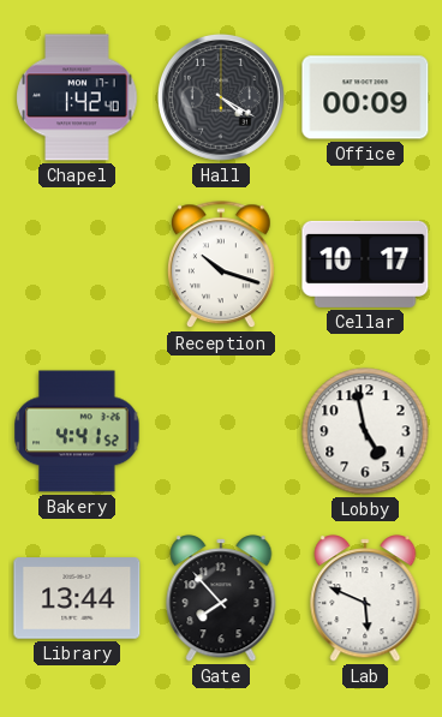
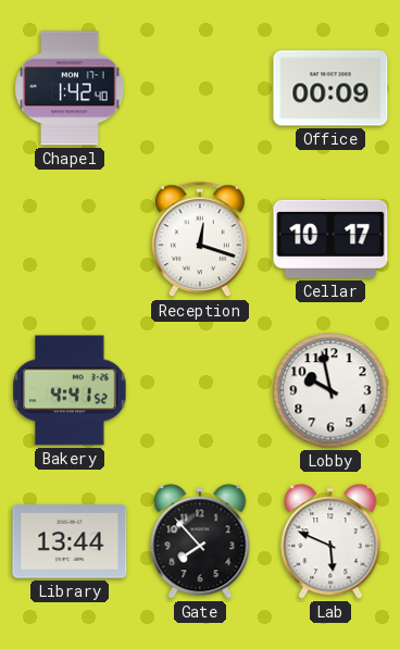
Hall: 4:20 -> none (221, 97)
Reception: 10:18 -> 12:18 (201, 240)
Lobby: 4:58 -> 9:58 (330, 390)
